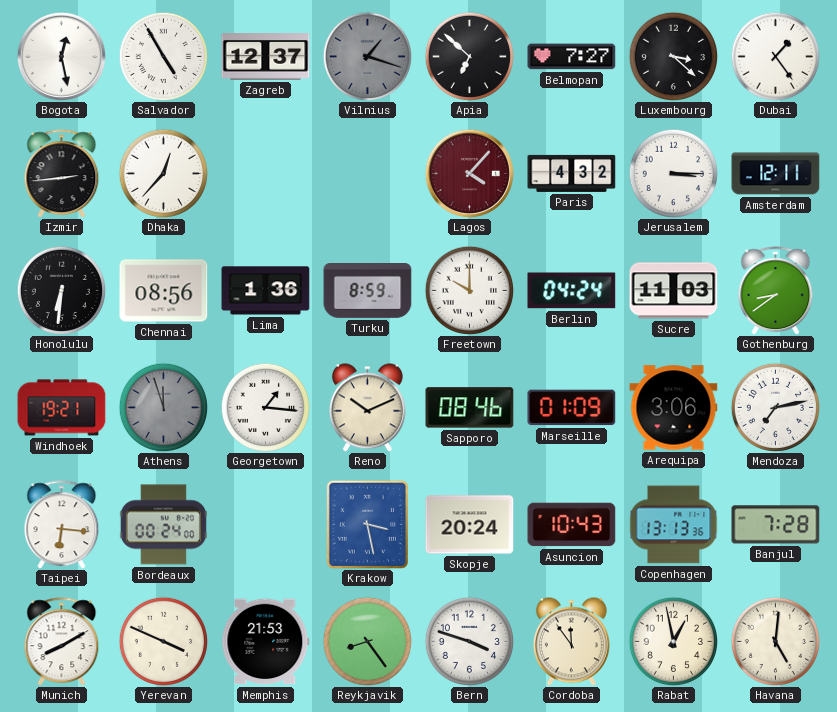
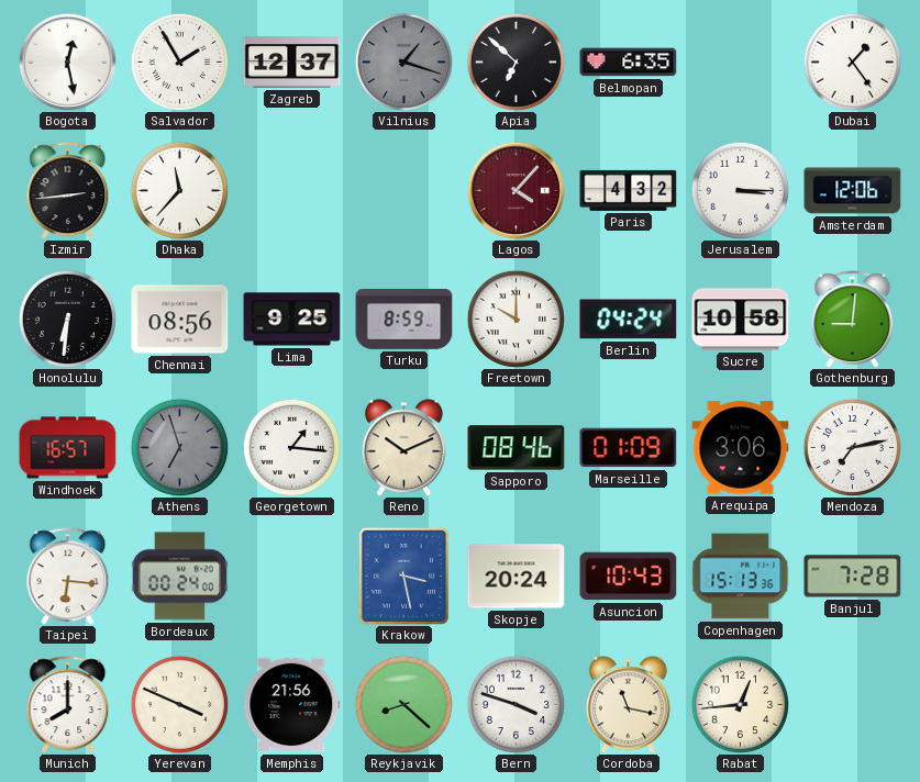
Salvador: 4:55 -> 1:55 (179, 62)
Belmopan: 7:27 -> 6:35 (629, 63)
Luxembourg: 3:22 -> none (673, 56)
Dhaka: 12:37 -> 11:37 (179, 190)
Amsterdam: 12:11 -> 12:06 (853, 191)
Lima: 1:36 -> 9:25 (292, 320)
Sucre: 11:03 -> 10:58 (741, 320)
Gothenburg: 8:39 -> 9:01 (853, 320)
Windhoek: 19:21 -> 16:57 (68, 448)
Athens: 11:57 -> 6:57 (179, 447)
Copenhagen: 13:13 -> 15:13 (741, 577)
Munich: 8:10 -> 8:00 (68, 705)
Memphis: 21:53 -> 21:56 (292, 705)
Reykjavik: 8:24 -> 8:22 (403, 704)
Cordoba: 11:54 -> 11:17 (628, 705)
Rabat: 12:58 -> 12:44 (740, 704)
Havana: 5:01 -> none (775, 641)
